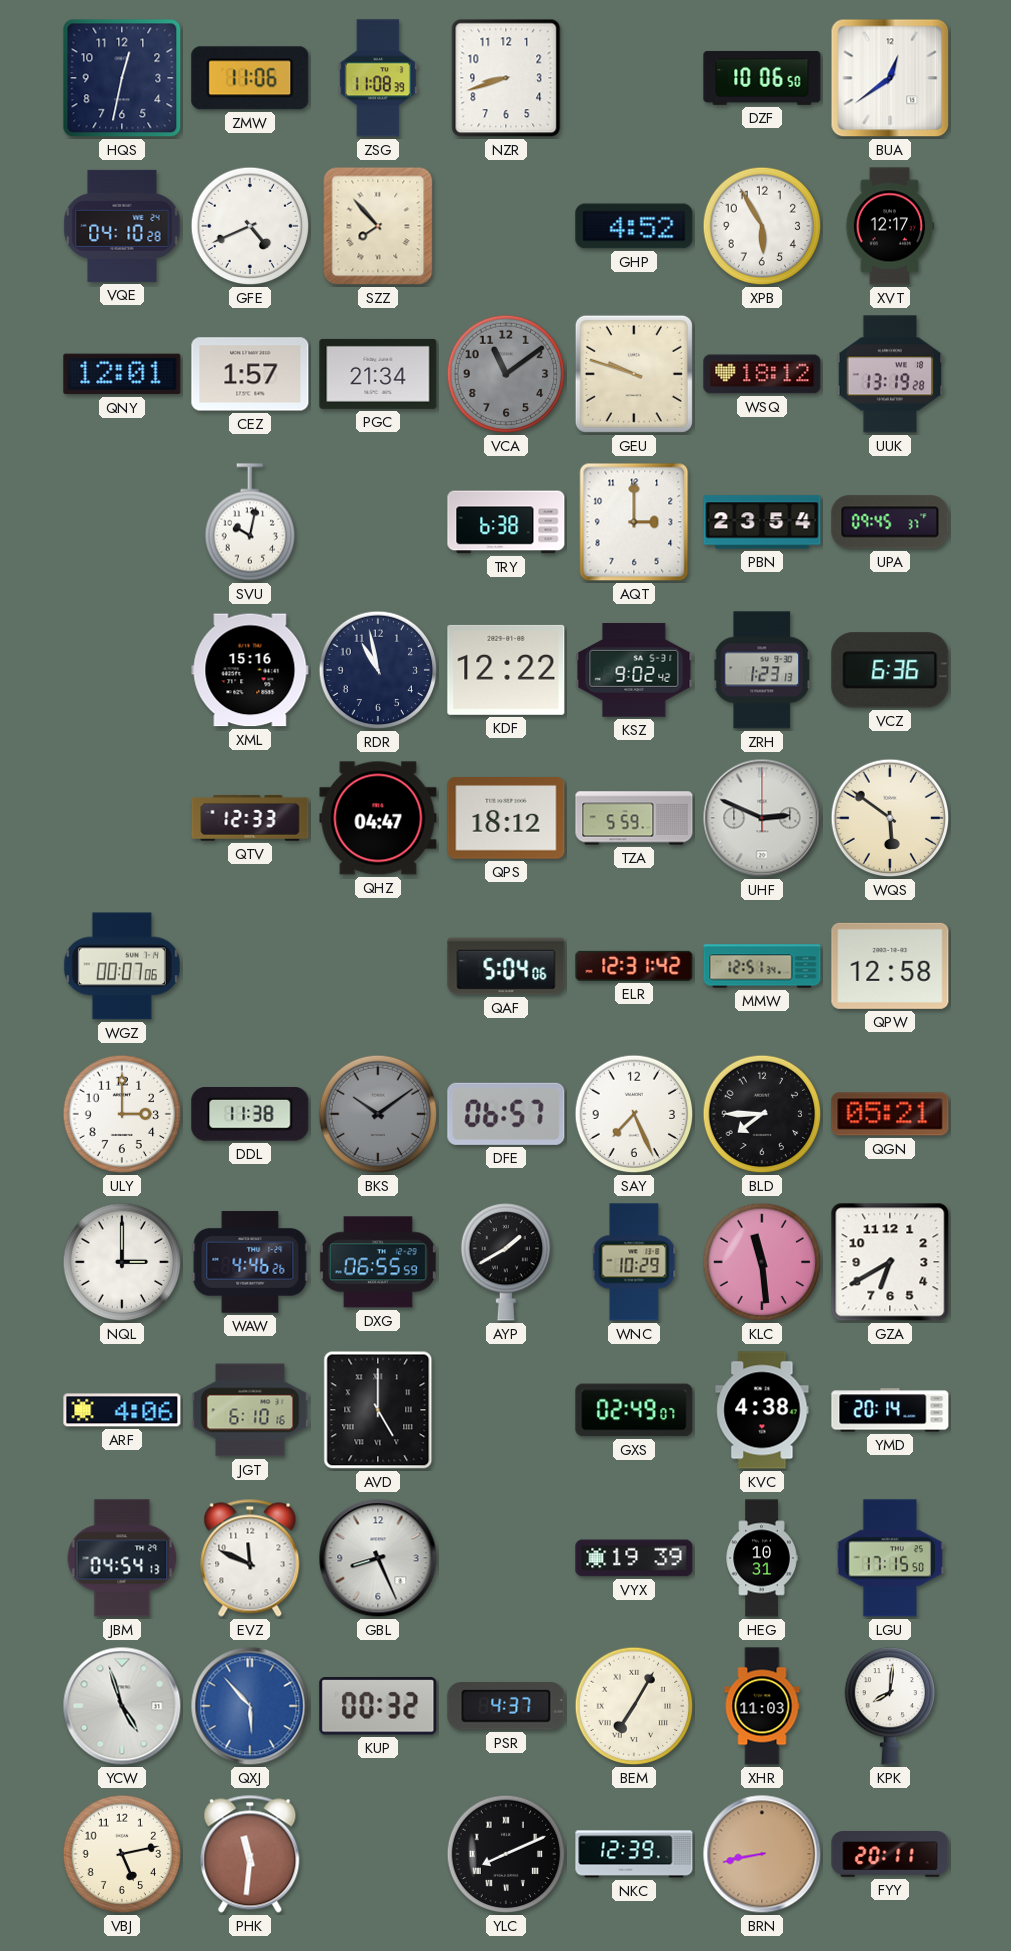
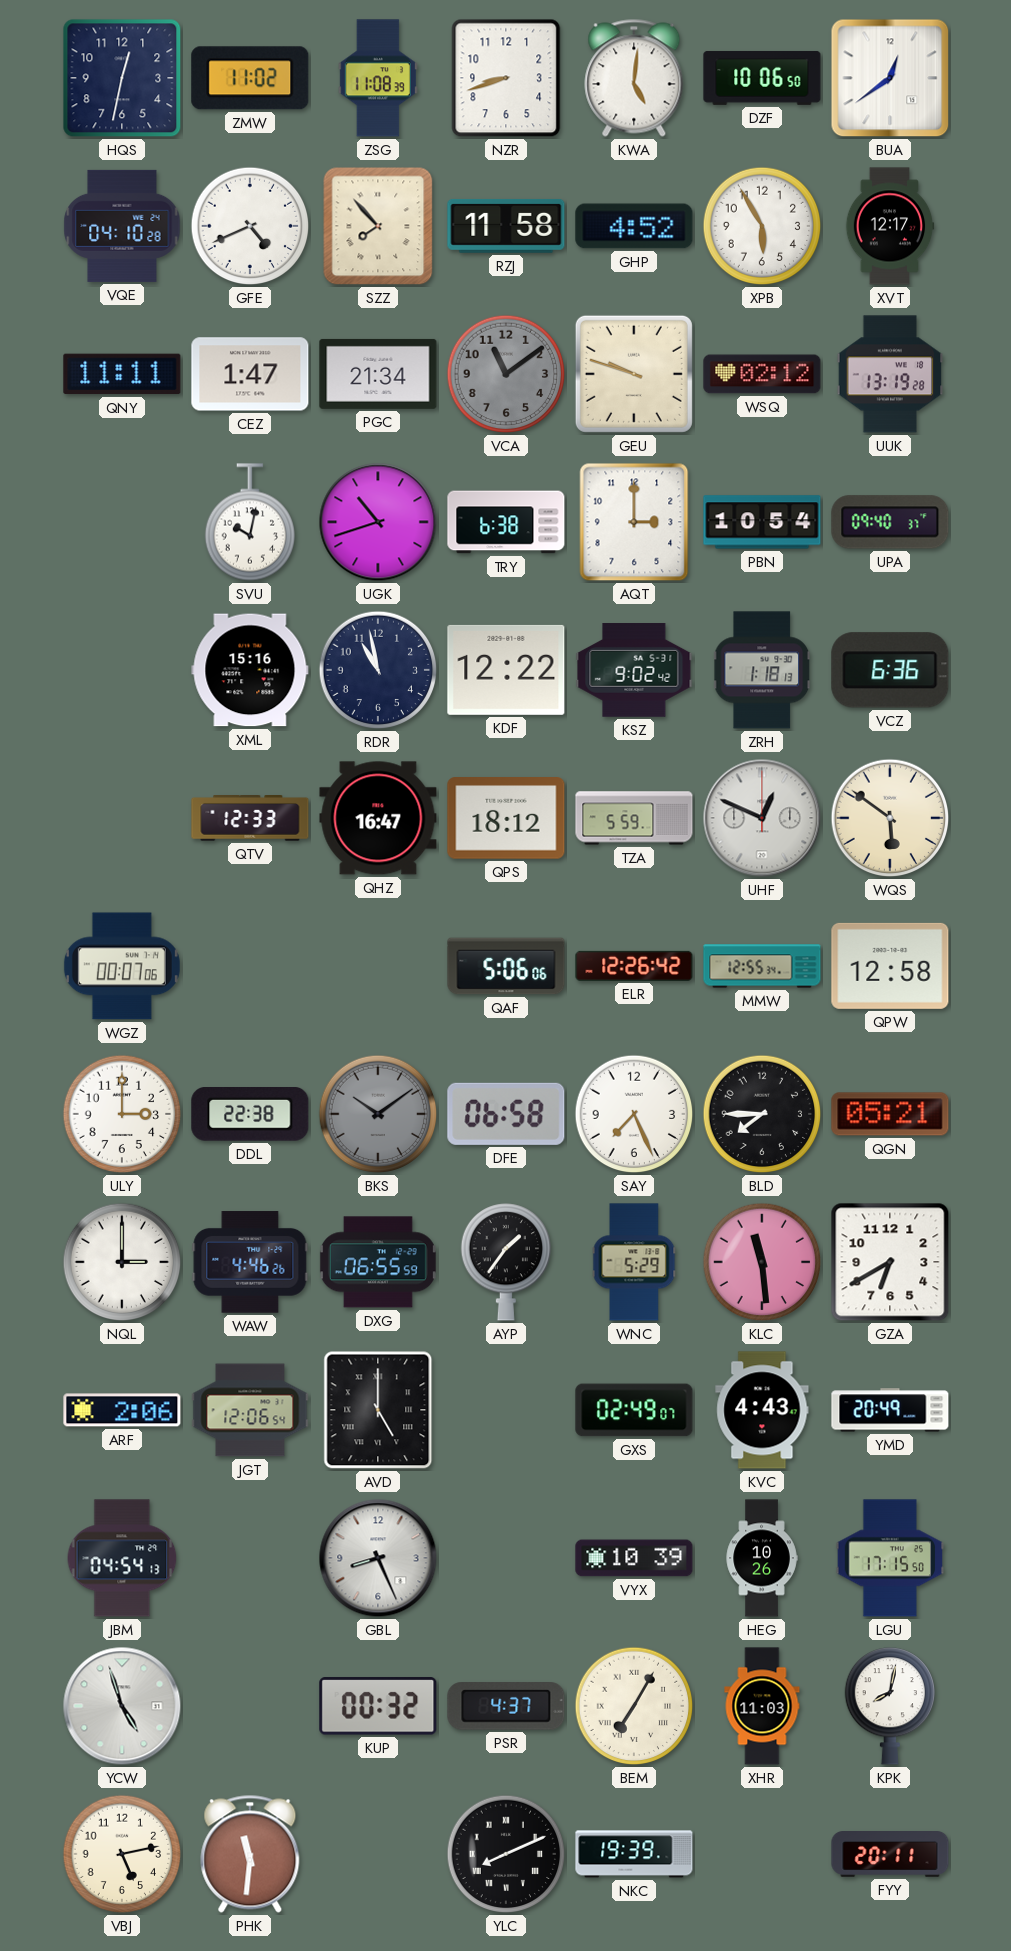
ZMW: 11:06 -> 11:02 (250, 78)
KWA: none -> 5:01 (634, 78)
RZJ: none -> 11:58 (506, 226)
QNY: 12:01 -> 11:11 (122, 374)
CEZ: 1:57 -> 1:47 (250, 374)
WSQ: 18:12 -> 02:12 (762, 374)
UGK: none -> 10:42 (378, 522)
PBN: 23:54 -> 10:54 (762, 522)
UPA: 09:45 -> 09:40 (890, 522)
ZRH: 1:23 -> 1:18 (762, 670)
QHZ: 04:47 -> 16:47 (378, 818)
UHF: 2:49 -> 12:49 (762, 818)
QAF: 5:04 -> 5:06 (506, 966)
ELR: 12:31 -> 12:26 (634, 966)
MMW: 12:51 -> 12:55 (762, 966)
DDL: 11:38 -> 22:38 (250, 1115)
DFE: 06:57 -> 06:58 (506, 1114)
AYP: 1:40 -> 1:36 (505, 1262)
WNC: 10:29 -> 5:29 (634, 1262)
ARF: 4:06 -> 2:06 (122, 1410)
JGT: 6:10 -> 12:06 (250, 1410)
KVC: 4:38 -> 4:43 (762, 1410)
YMD: 20:14 -> 20:49 (890, 1410)
EVZ: 11:49 -> none (250, 1558)
VYX: 19:39 -> 10:39 (634, 1558)
HEG: 10:31 -> 10:26 (762, 1558)
QXJ: 5:53 -> none (250, 1706)
KPK: 8:01 -> 8:02 (889, 1706)
NKC: 12:39 -> 19:39 (634, 1854)
BRN: 8:43 -> none (762, 1854)
